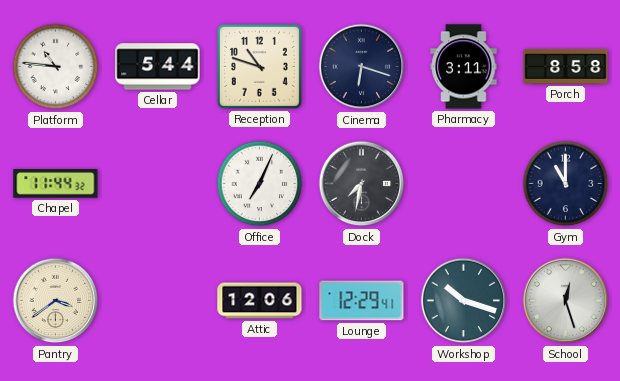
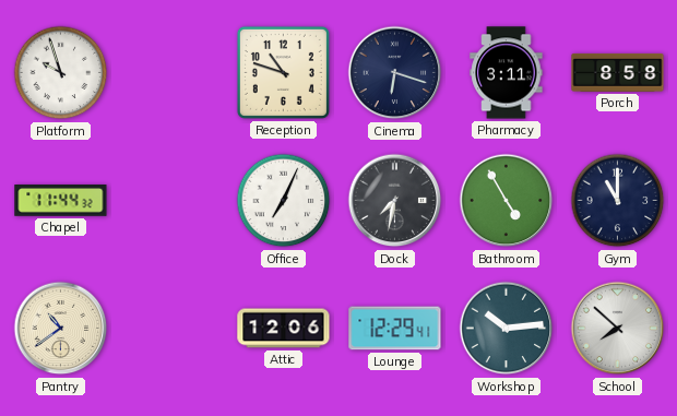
Platform: 10:46 -> 9:57 (61, 73)
Cellar: 5:44 -> none (158, 67)
Bathroom: none -> 4:55 (507, 201)
Pantry: 3:39 -> 10:39 (61, 329)
Workshop: 10:18 -> 10:14 (507, 329)
School: 12:27 -> 7:52 (618, 329)
